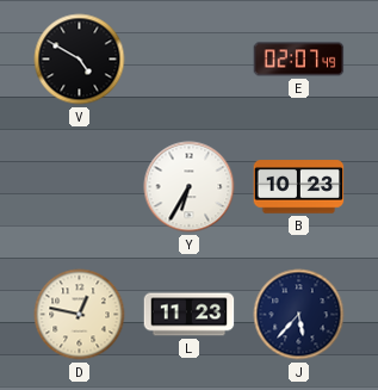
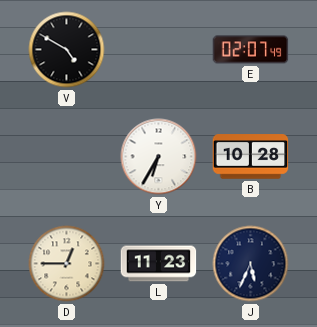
B: 10:23 -> 10:28 (251, 157)
D: 12:47 -> 12:45 (67, 264)
J: 5:37 -> 5:34 (251, 264)
